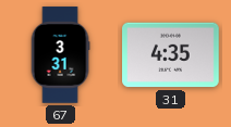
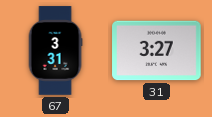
31: 4:35 -> 3:27 (157, 51)
